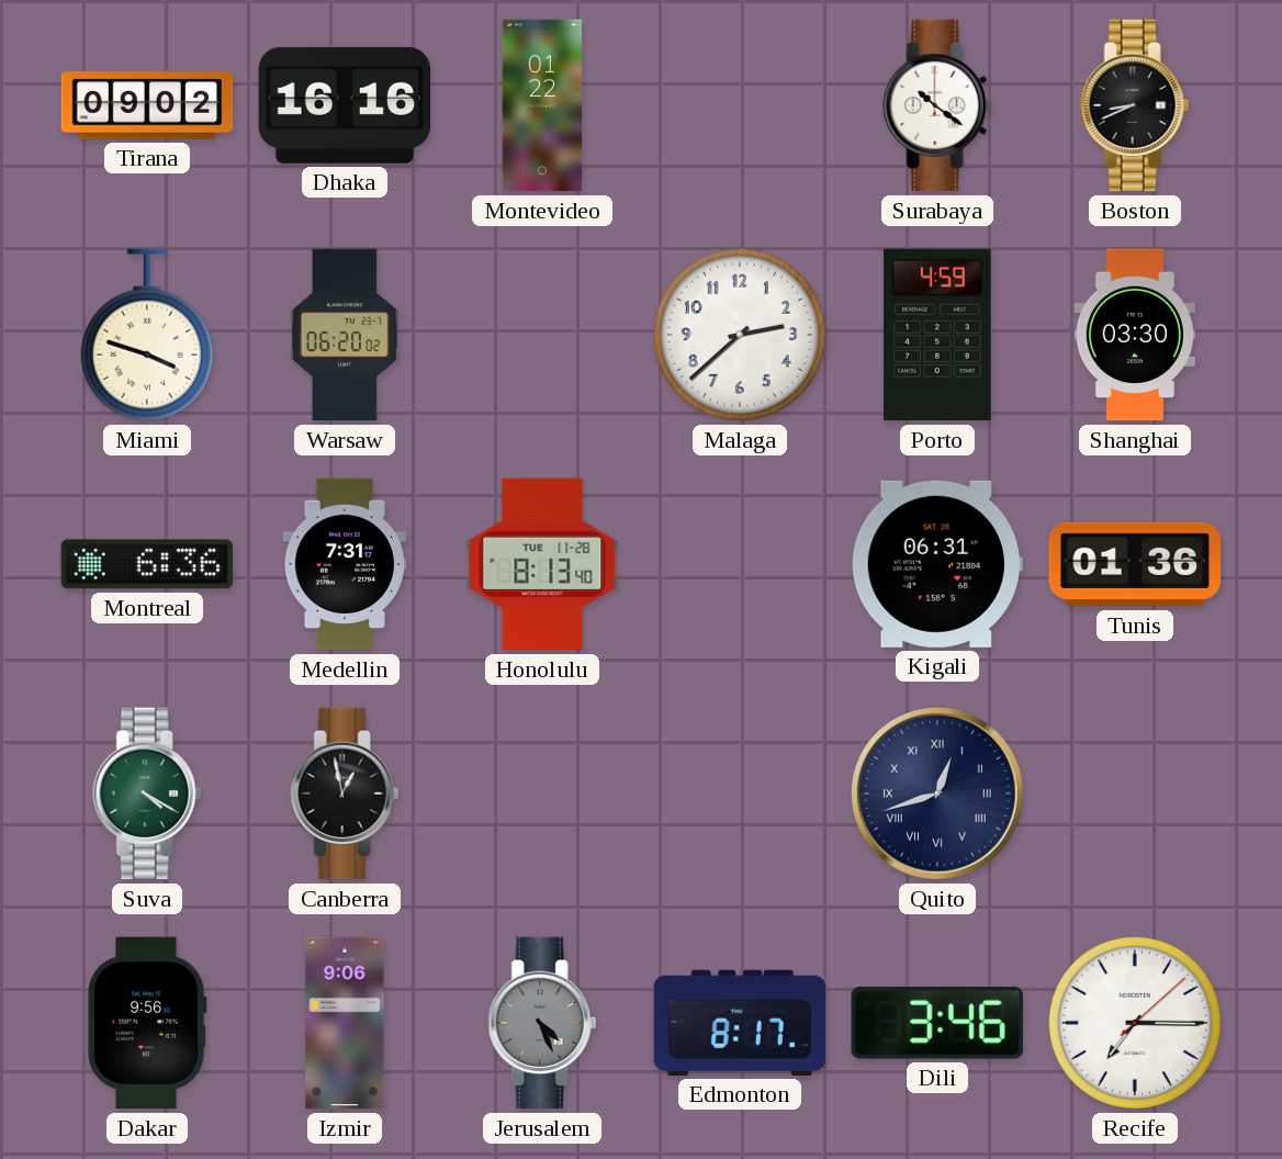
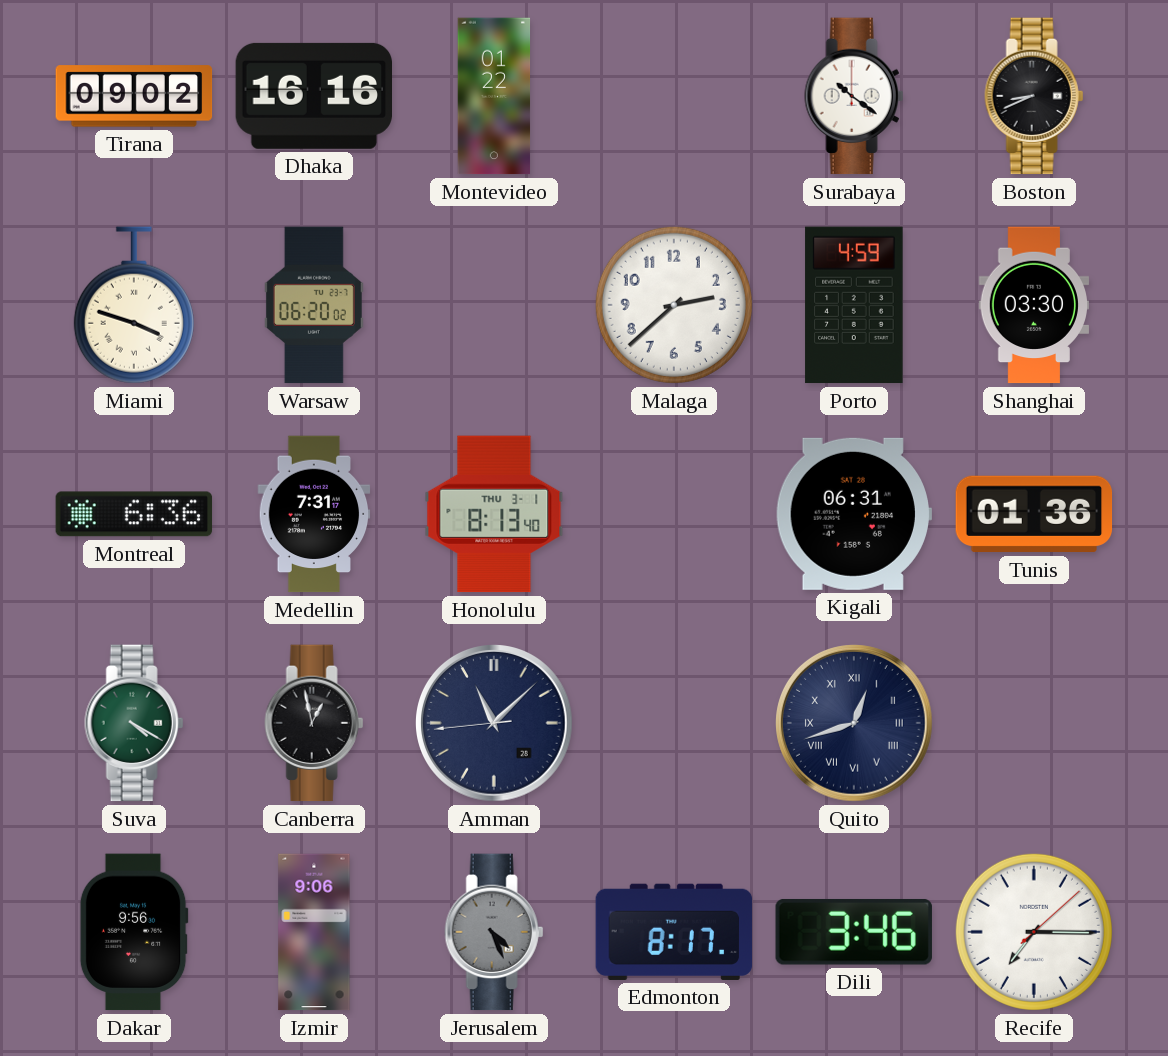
Honolulu date: TUE 11-28 -> THU 3-1 (494, 514)
Amman: none -> 11:07 (495, 724)
